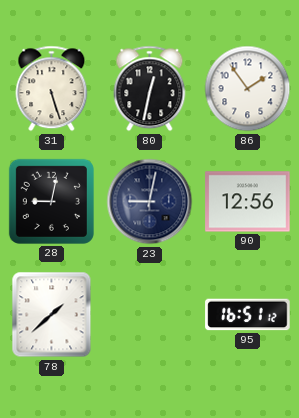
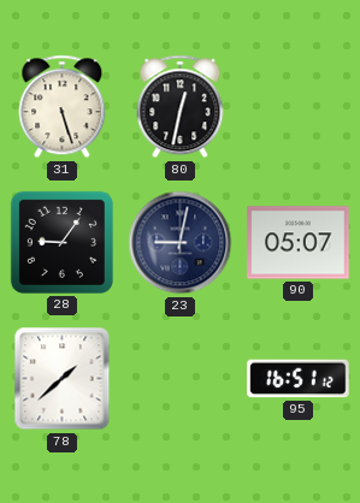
86: 1:54 -> none (248, 89)
28: 9:02 -> 9:06 (61, 242)
90: 12:56 -> 05:07 (299, 243)
